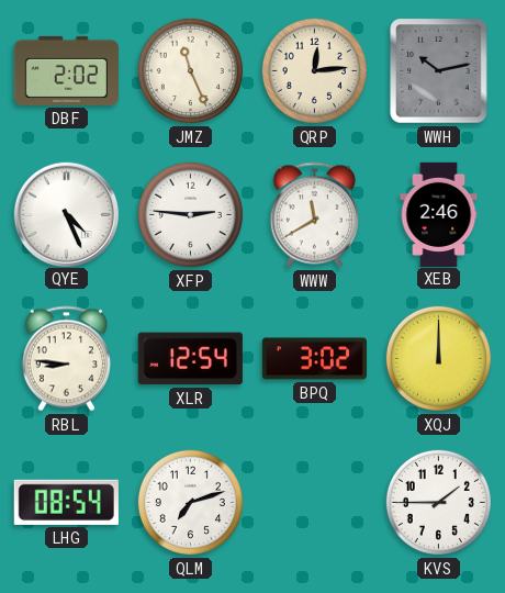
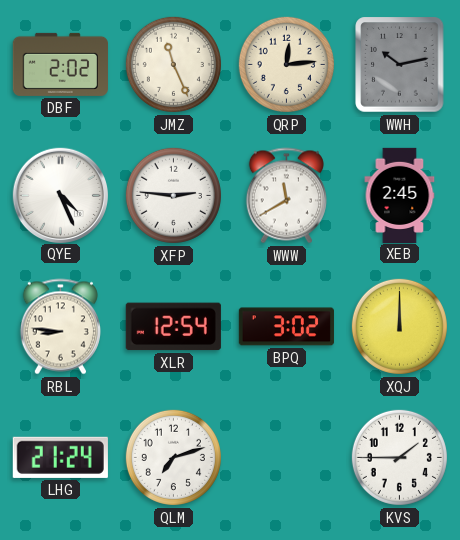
XEB: 2:46 -> 2:45 (400, 195)
LHG: 08:54 -> 21:24 (60, 457)
